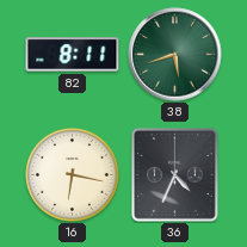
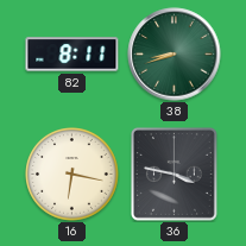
38: 5:42 -> 8:42 (175, 55)
36: 4:34 -> 3:47 (175, 175)
